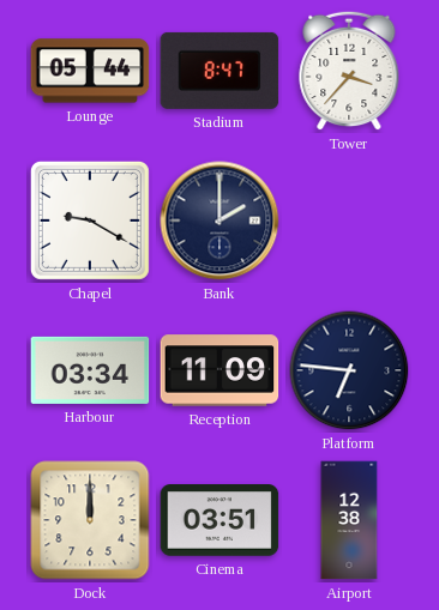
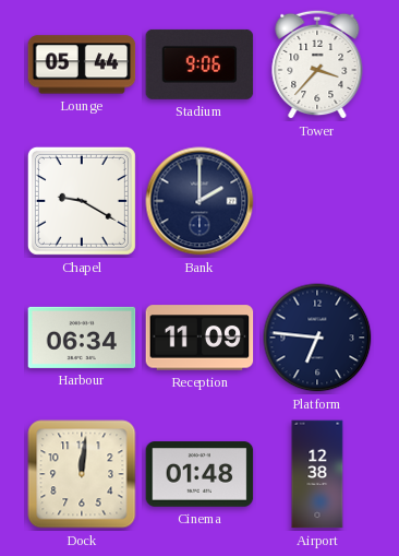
Stadium: 8:47 -> 9:06 (199, 64)
Harbour: 03:34 -> 06:34 (82, 338)
Dock: 12:00 -> 12:01 (82, 474)
Cinema: 03:51 -> 01:48 (199, 474)
